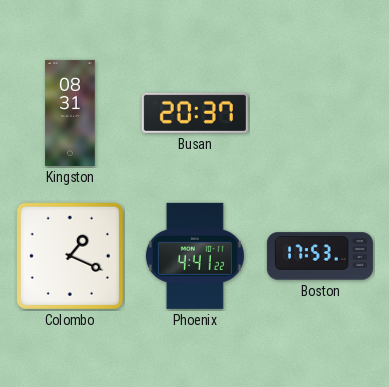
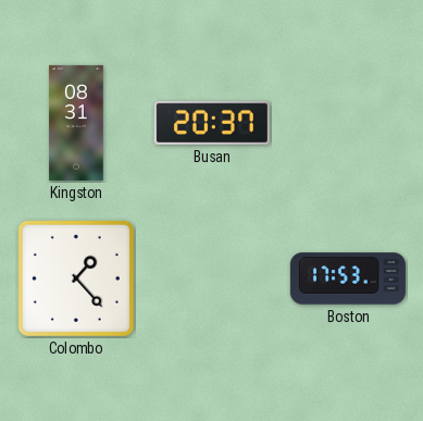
Colombo: 1:19 -> 1:23 (76, 278)
Phoenix: 4:41 -> none (195, 256)
